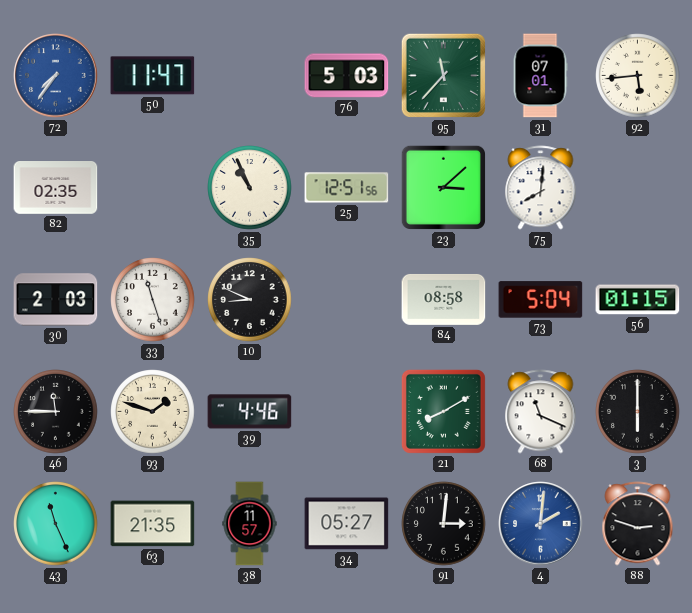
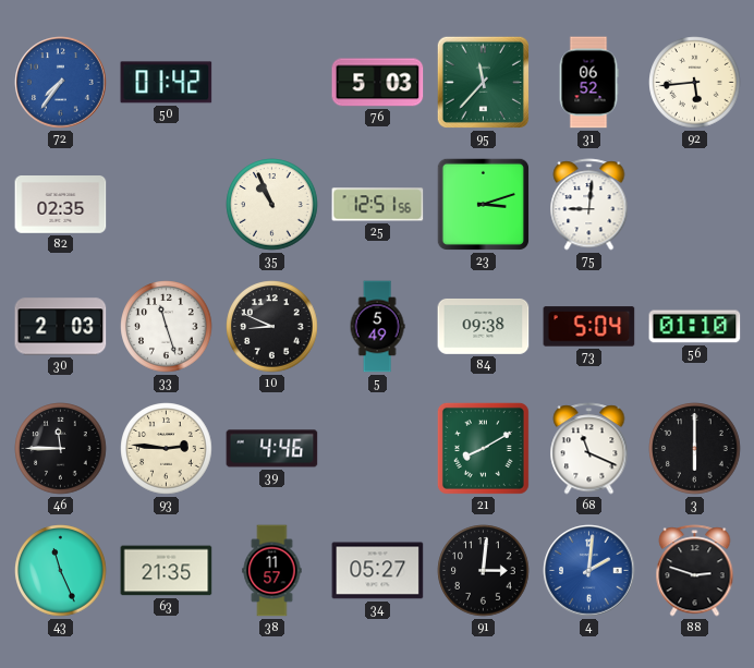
50: 11:47 -> 01:42 (167, 83)
31: 07:01 -> 06:52 (588, 83)
23: 3:08 -> 3:12 (483, 204)
75: 8:01 -> 9:01 (589, 205)
5: none -> 5:49 (377, 327)
84: 08:58 -> 09:38 (484, 326)
56: 01:15 -> 01:10 (695, 327)
93: 1:48 -> 2:46 (167, 449)
